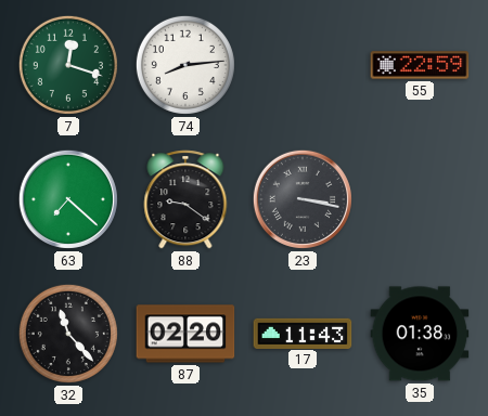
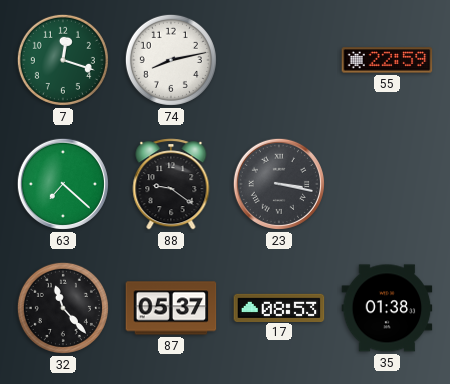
74: 8:14 -> 8:13 (171, 60)
87: 02:20 -> 05:37 (171, 308)
17: 11:43 -> 08:53 (279, 307)
